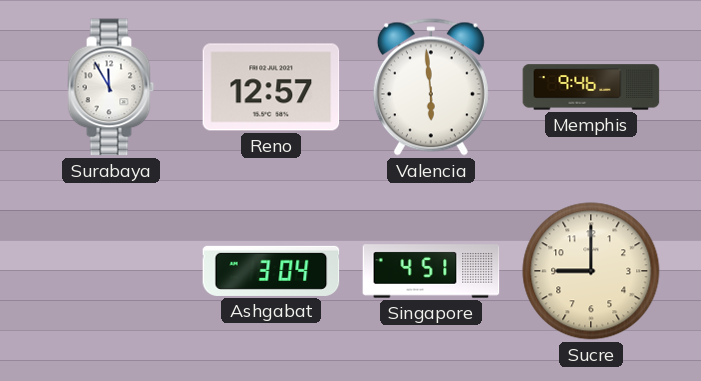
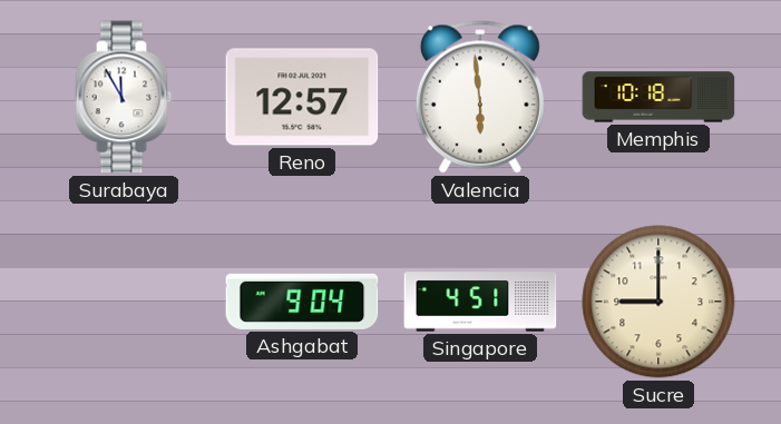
Memphis: 9:46 -> 10:18 (658, 97)
Ashgabat: 3:04 -> 9:04 (302, 302)
